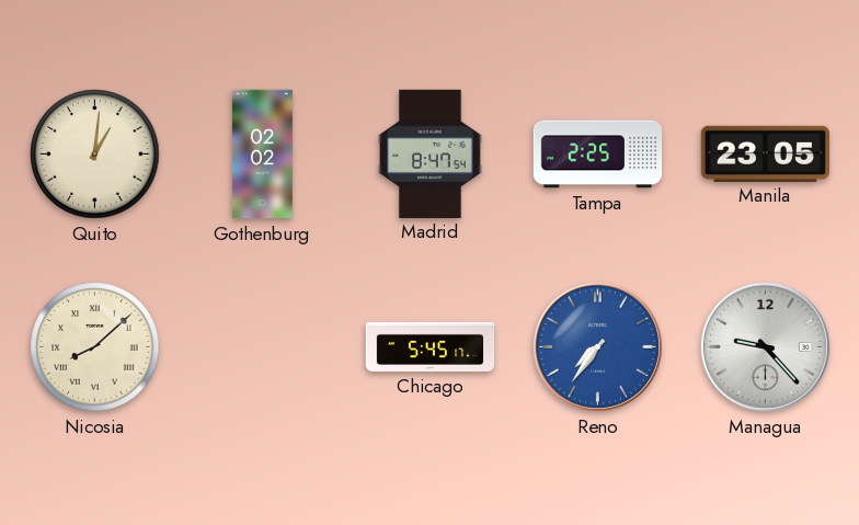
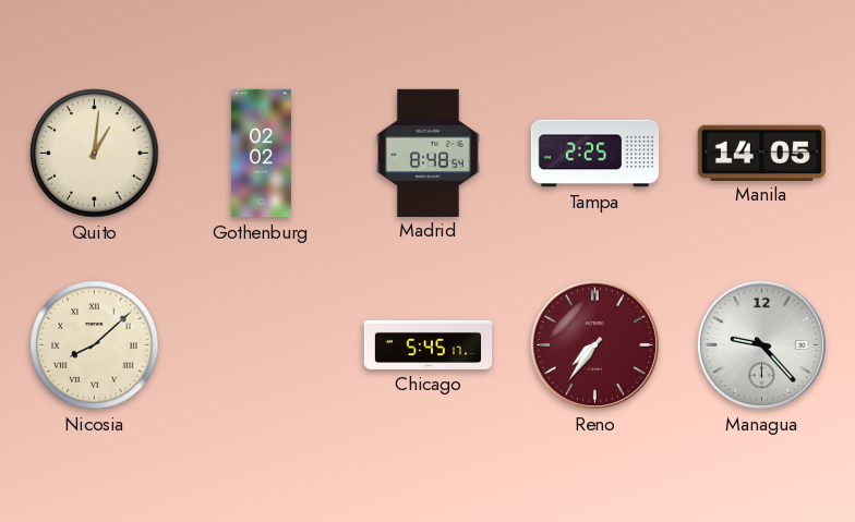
Madrid: 8:47 -> 8:48 (429, 153)
Manila: 23:05 -> 14:05 (761, 153)
Reno dial: blue -> burgundy (594, 344)
